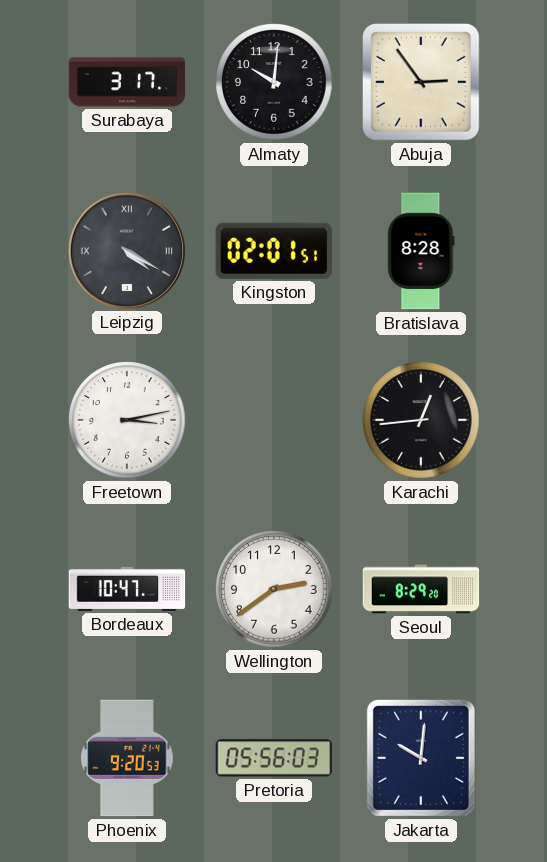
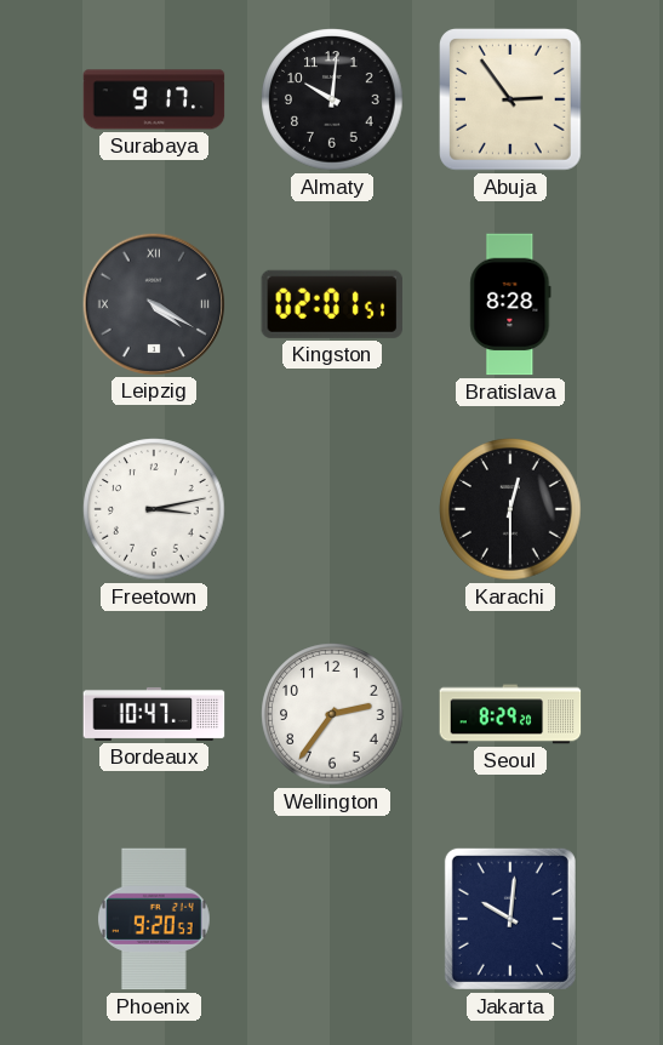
Surabaya: 3:17 -> 9:17 (154, 99)
Karachi: 12:44 -> 12:30 (510, 509)
Wellington: 2:39 -> 2:36 (332, 714)
Pretoria: 05:56 -> none (274, 758)
